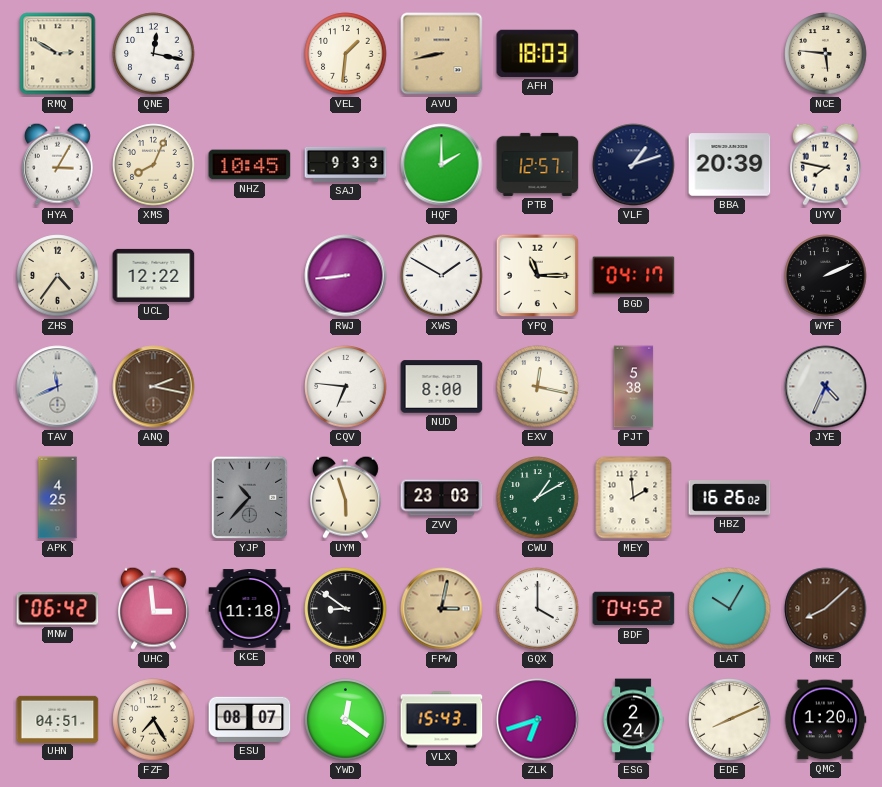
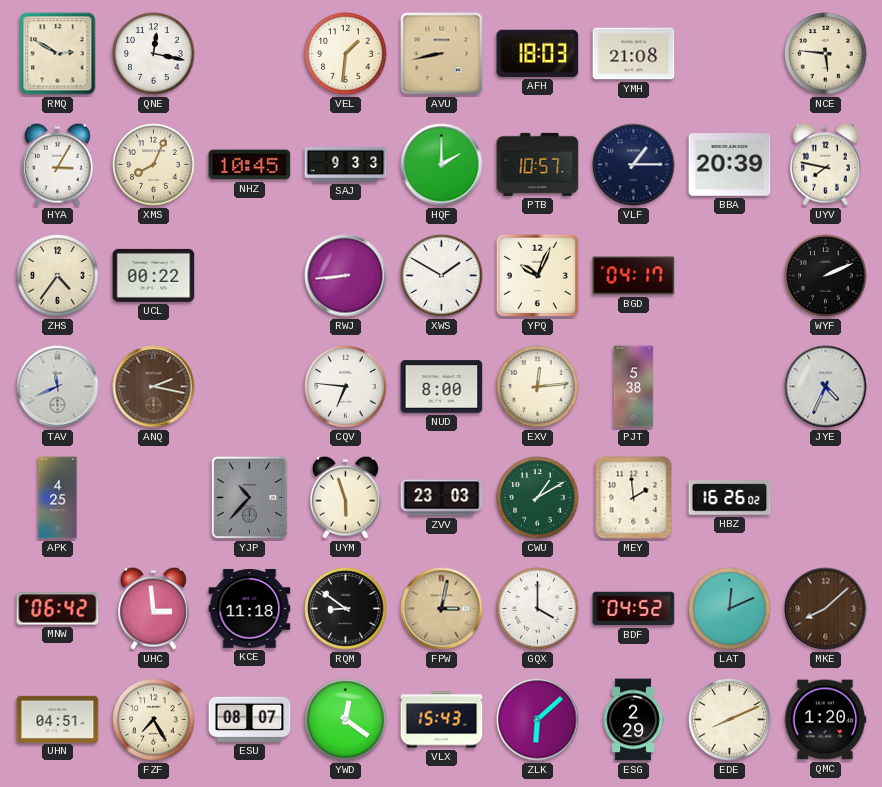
YMH: none -> 21:08 (634, 54)
PTB: 12:57 -> 10:57 (538, 164)
VLF: 1:12 -> 1:15 (634, 165)
UCL: 12:22 -> 00:22 (154, 275)
YPQ: 11:15 -> 10:04 (538, 276)
EXV: 12:17 -> 12:14 (538, 387)
LAT: 10:05 -> 12:11 (730, 609)
ZLK: 6:42 -> 6:08 (538, 720)
ESG: 2:24 -> 2:29 (633, 720)
